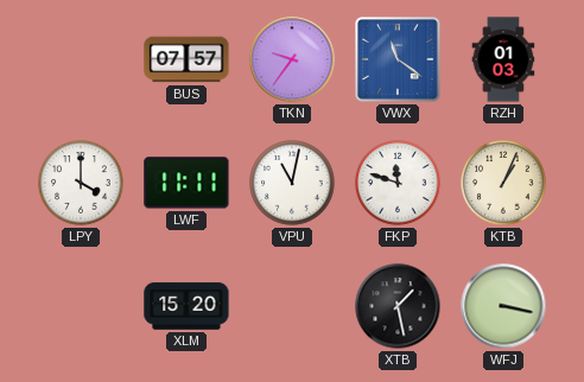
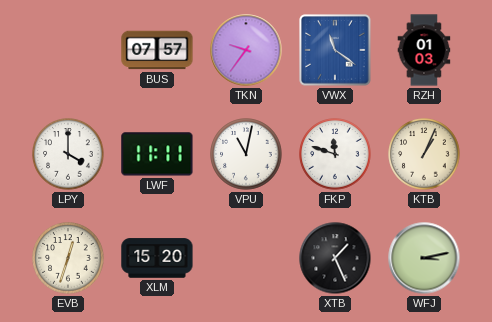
EVB: none -> 12:33 (68, 258)
XTB: 1:28 -> 1:26 (335, 258)
WFJ: 3:17 -> 3:13 (424, 258)
